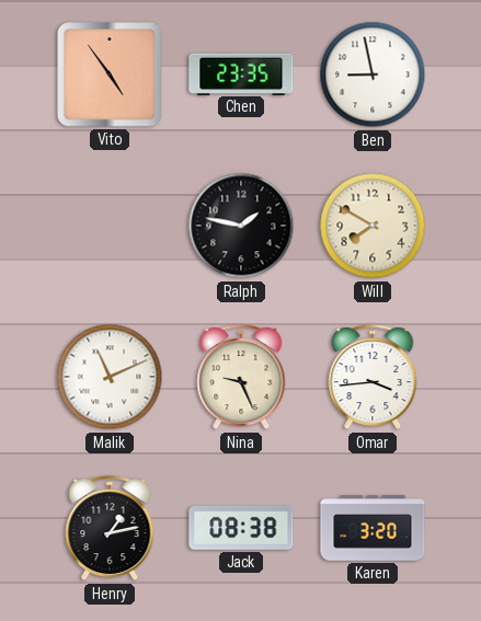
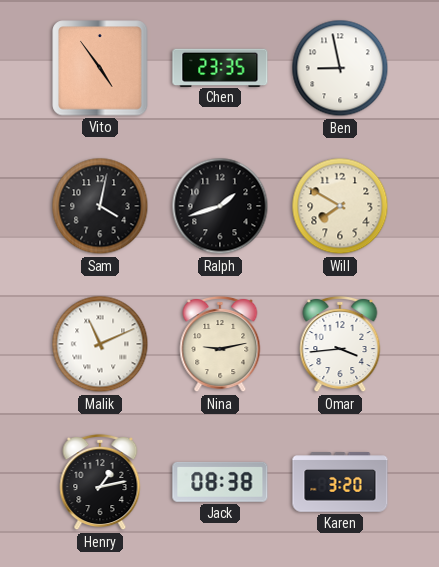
Sam: none -> 4:02 (100, 206)
Ralph: 1:47 -> 1:42 (220, 206)
Nina: 9:26 -> 9:13 (220, 344)
